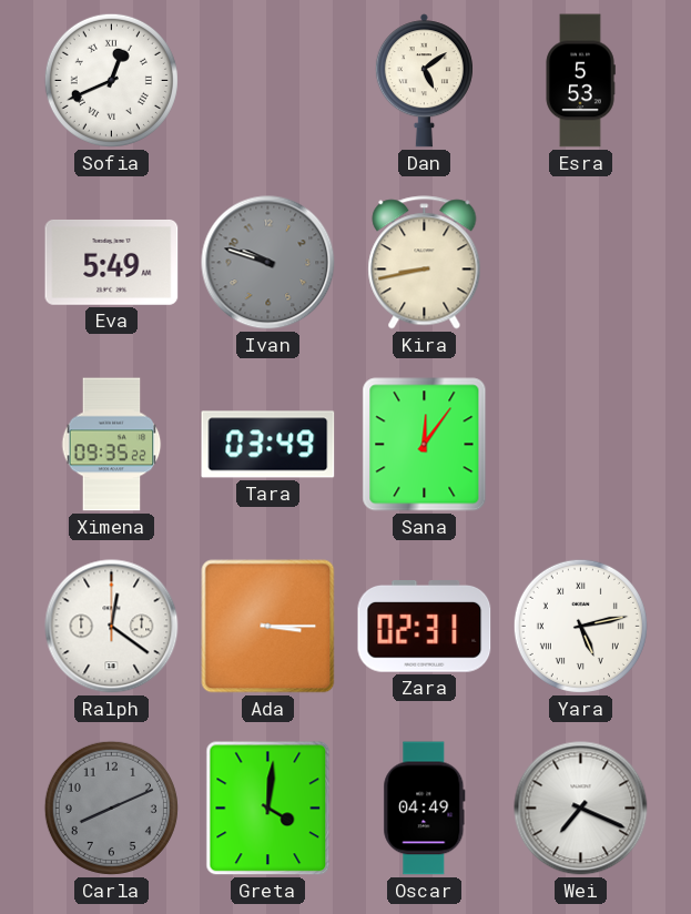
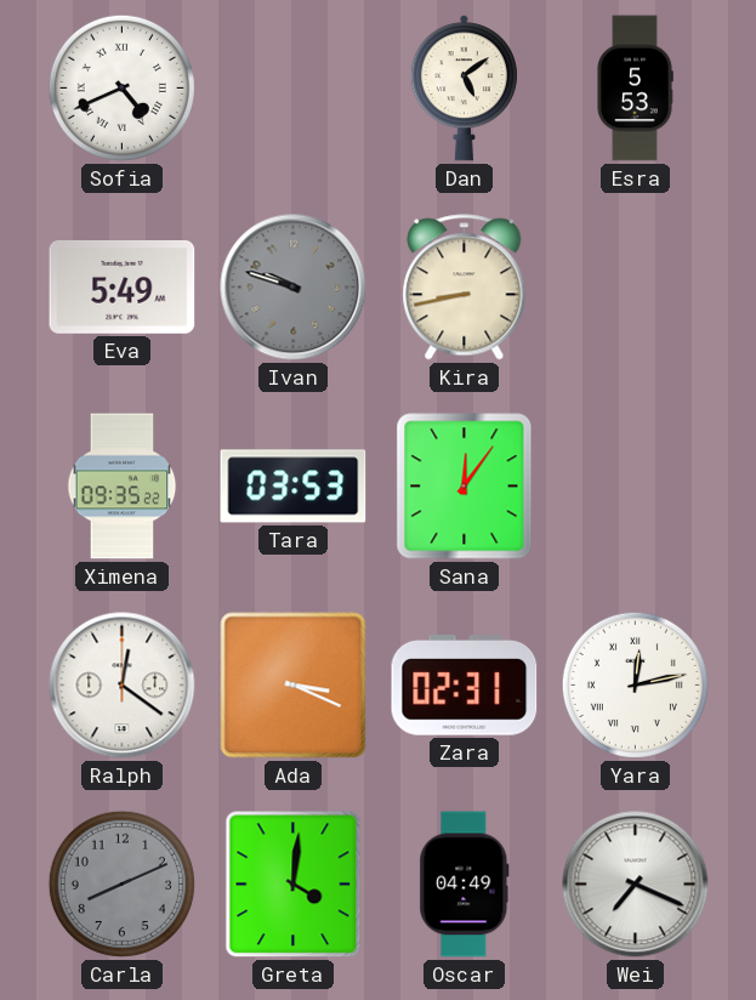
Sofia: 12:41 -> 4:41 (121, 87)
Tara: 03:49 -> 03:53 (294, 487)
Ada: 3:15 -> 3:19 (294, 686)
Yara: 5:13 -> 12:13 (635, 684)
